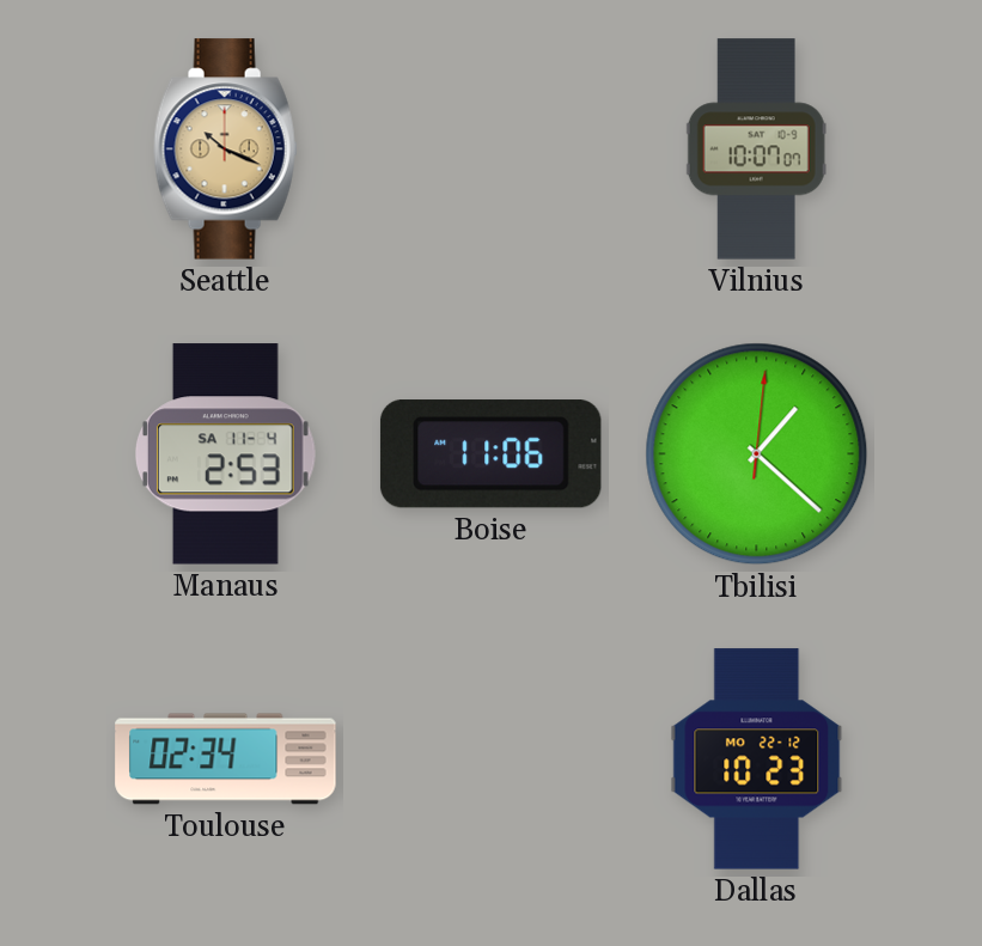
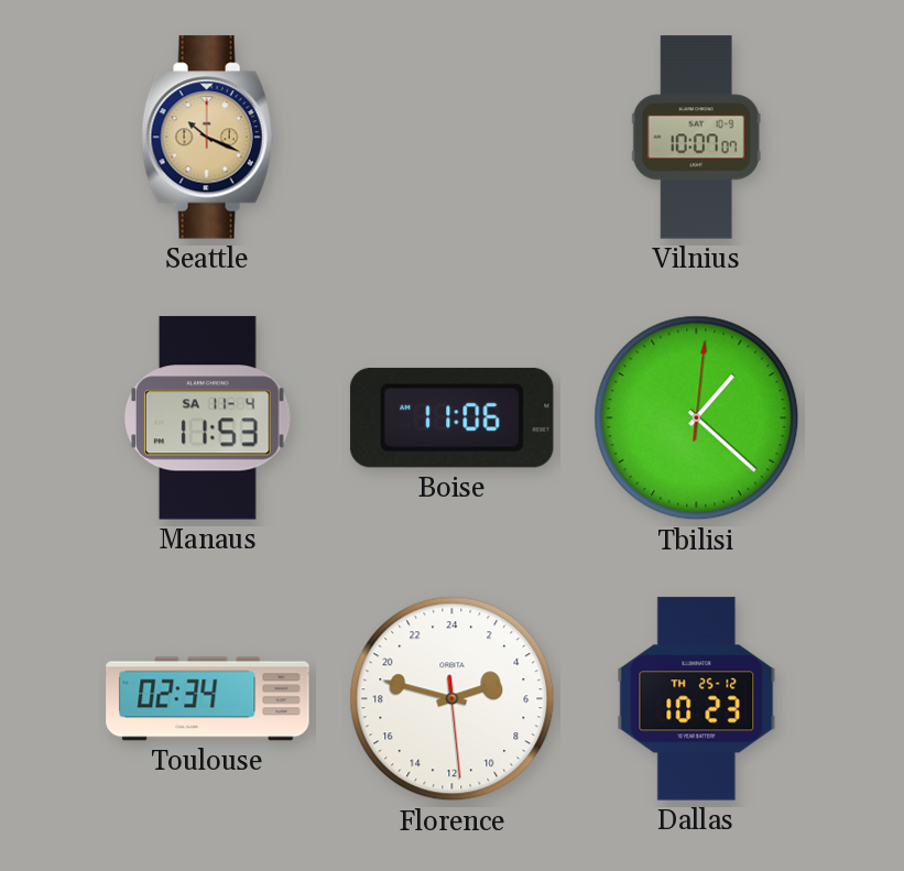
Manaus: 2:53 -> 11:53 (208, 418)
Florence: none -> 4:47 (453, 699)
Dallas date: MO 22-12 -> TH 25-12 (697, 699)
